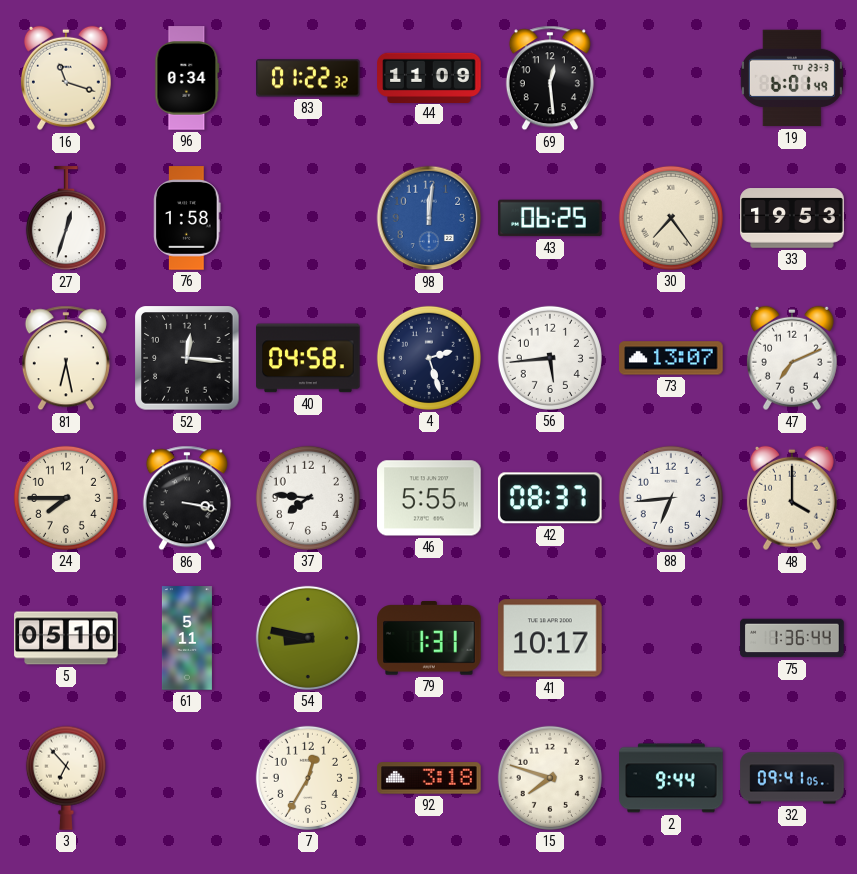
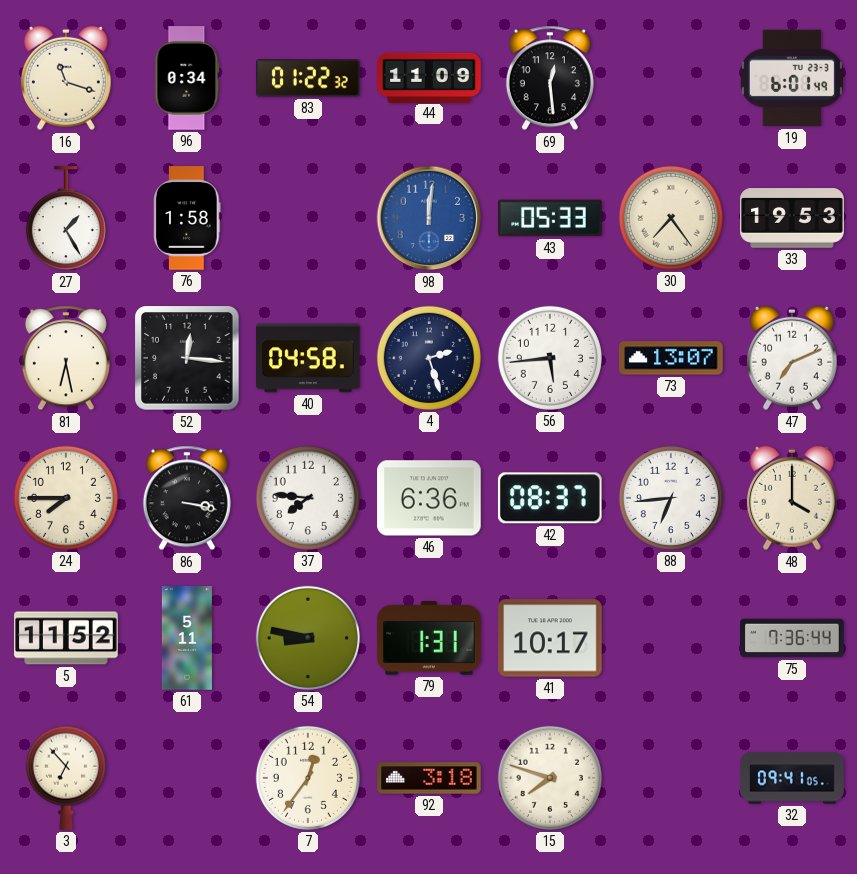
27: 12:33 -> 1:25 (66, 219)
43: 06:25 -> 05:33 (550, 218)
46: 5:55 -> 6:36 (429, 498)
5: 05:10 -> 11:52 (66, 638)
75: 1:36 -> 7:36 (792, 638)
7: 12:35 -> 12:36 (308, 778)
2: 9:44 -> none (671, 778)
